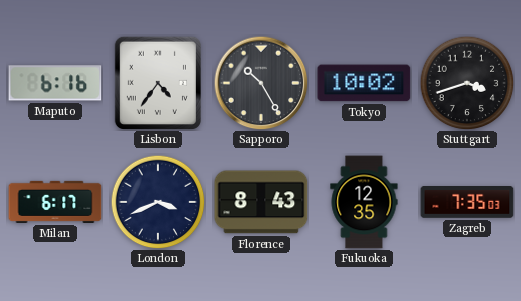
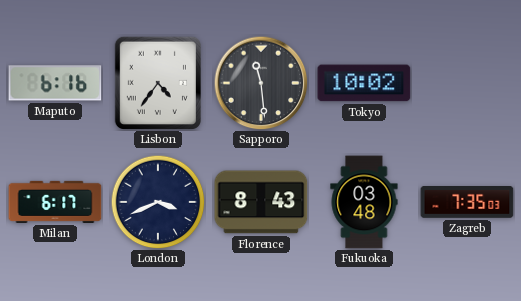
Sapporo: 10:25 -> 11:29 (261, 83)
Stuttgart: 3:42 -> none (467, 83)
Fukuoka: 12:35 -> 03:48 (364, 202)
